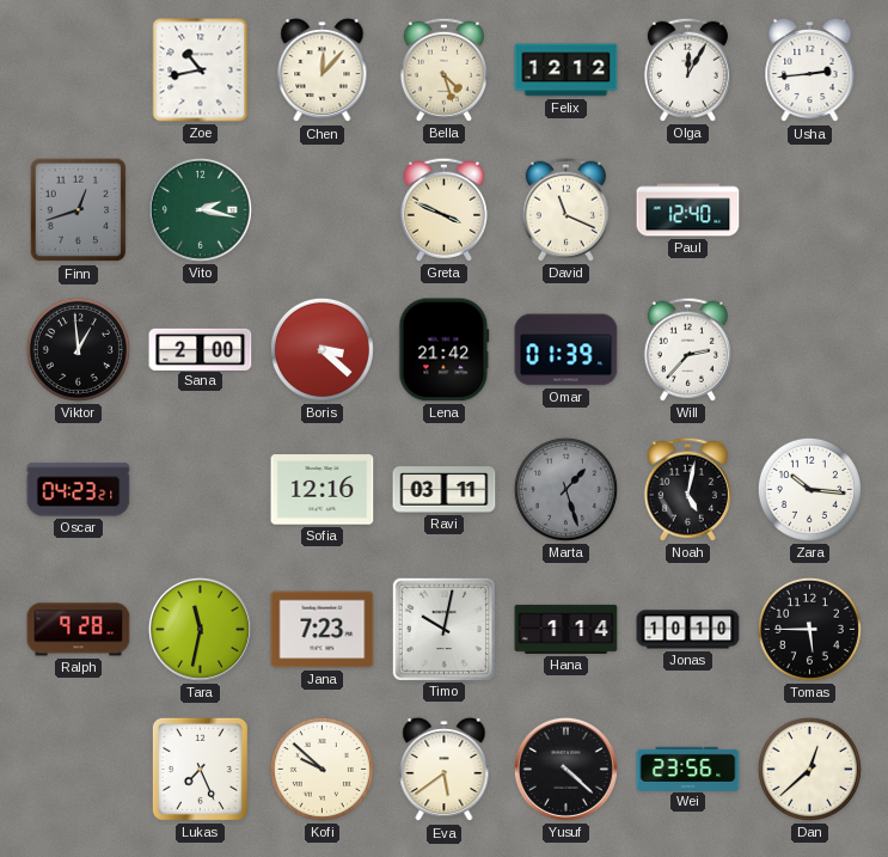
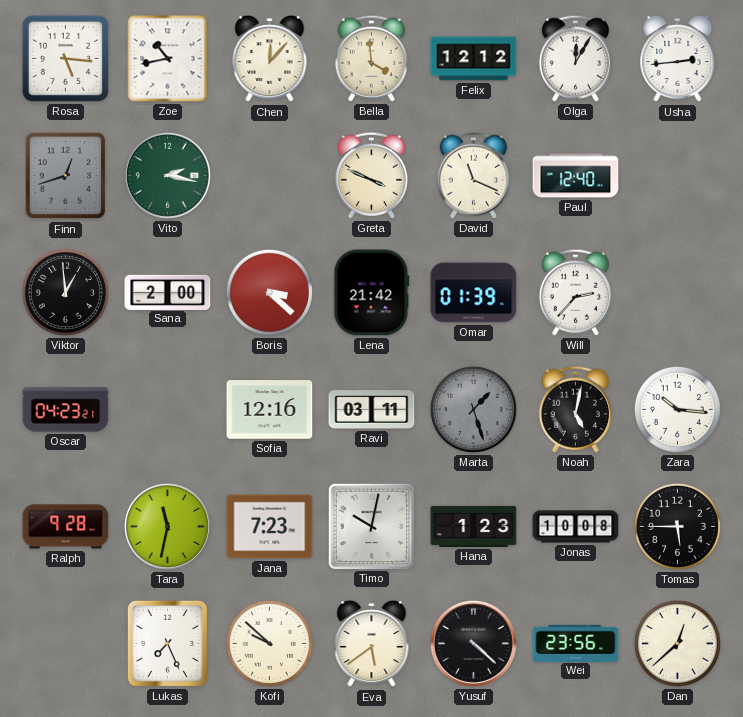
Rosa: none -> 5:16 (65, 58)
Bella: 4:27 -> 3:59 (371, 58)
Hana: 1:14 -> 1:23 (474, 526)
Jonas: 10:10 -> 10:08 (576, 527)
